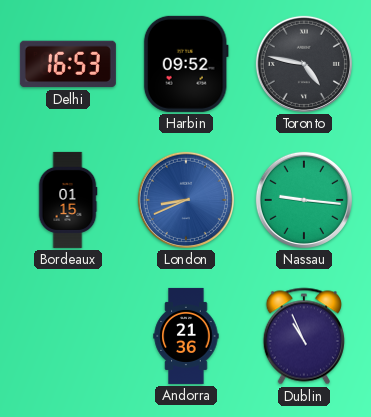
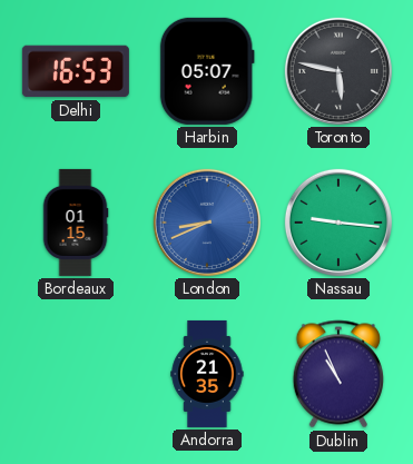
Harbin: 09:52 -> 05:07 (207, 71)
Toronto: 4:47 -> 5:47 (338, 71)
Andorra: 21:36 -> 21:35 (207, 374)
